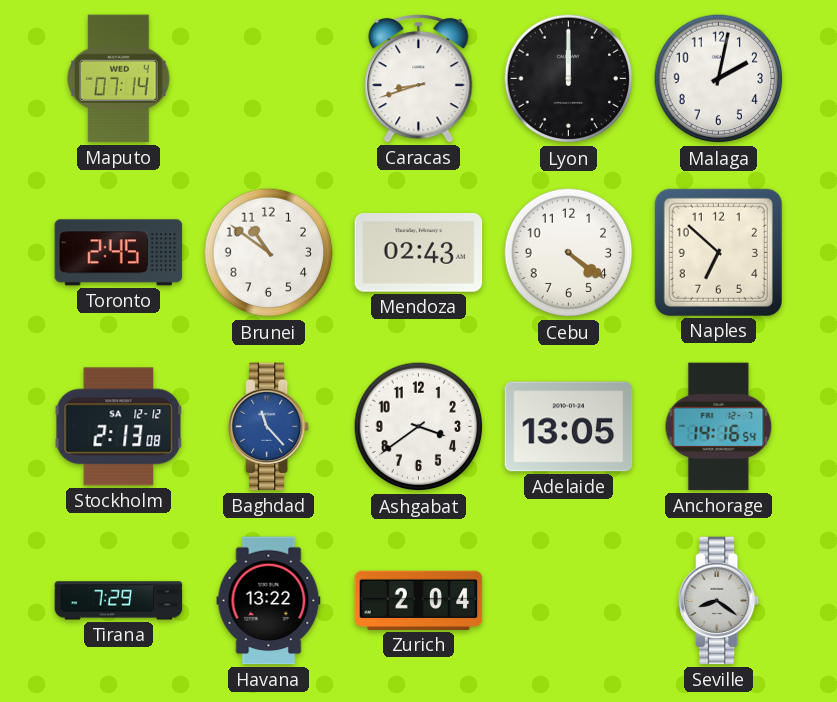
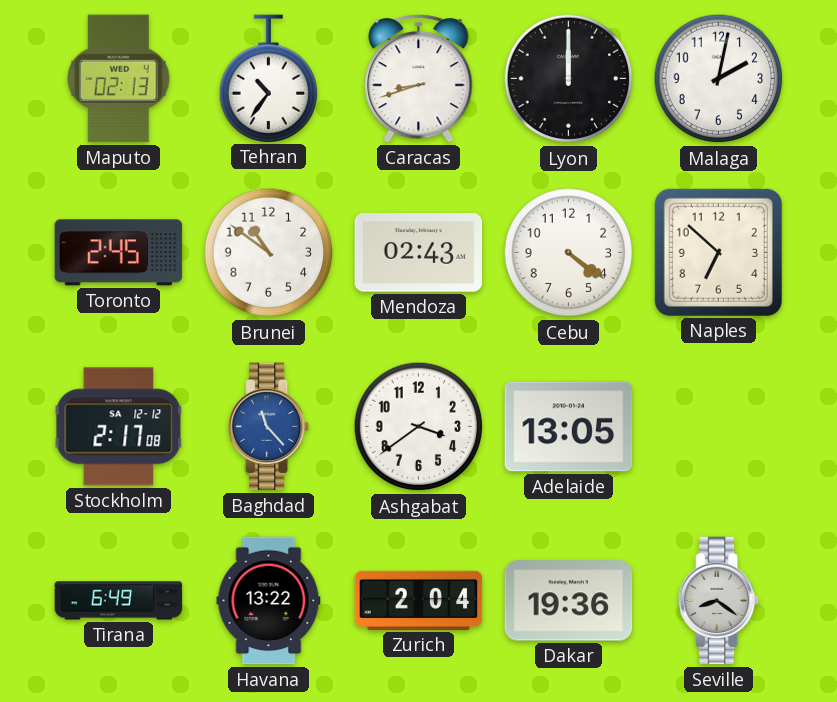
Maputo: 07:14 -> 02:13 (119, 79)
Tehran: none -> 10:36 (268, 78)
Stockholm: 2:13 -> 2:17 (119, 427)
Anchorage: 14:16 -> none (719, 427)
Tirana: 7:29 -> 6:49 (119, 601)
Dakar: none -> 19:36 (569, 601)
